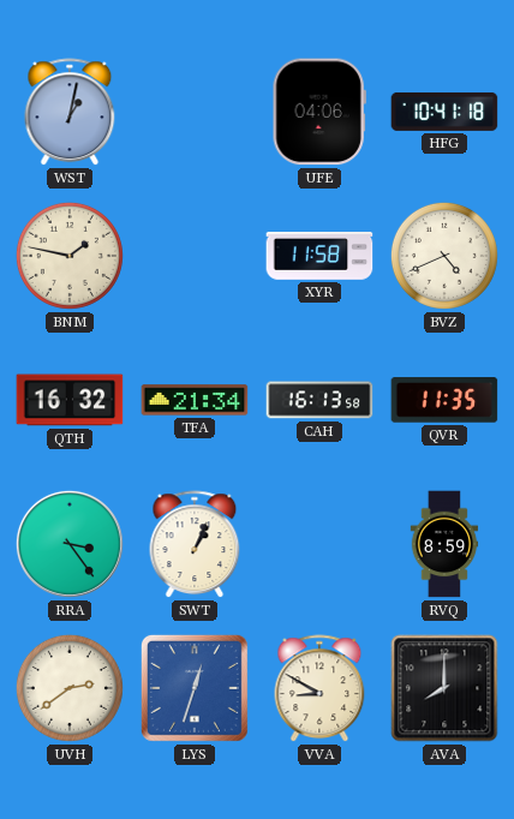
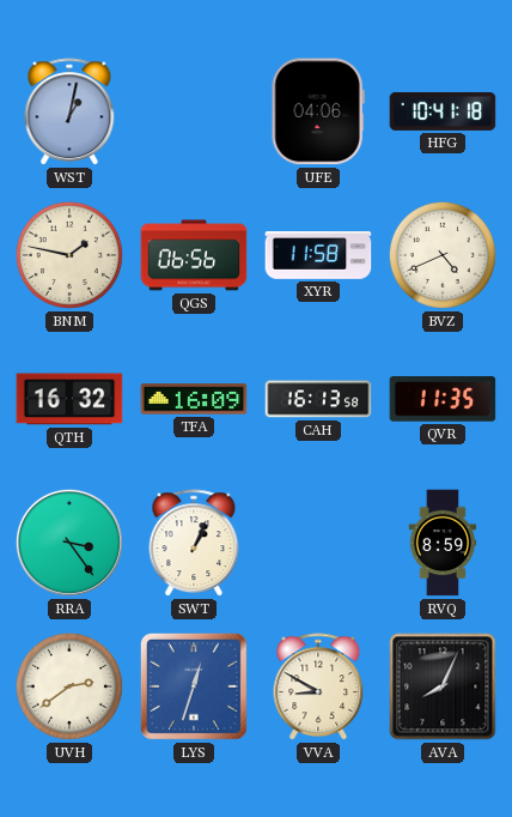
QGS: none -> 06:56 (194, 255)
TFA: 21:34 -> 16:09 (194, 399)
AVA: 8:00 -> 8:04 (443, 686)
